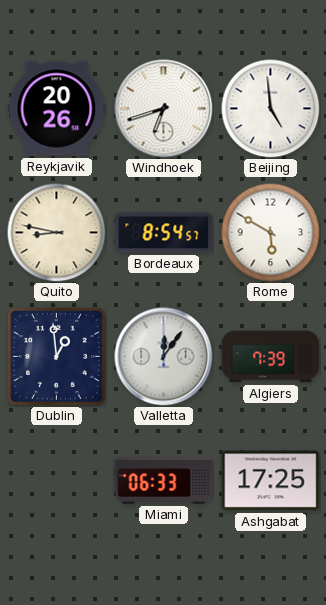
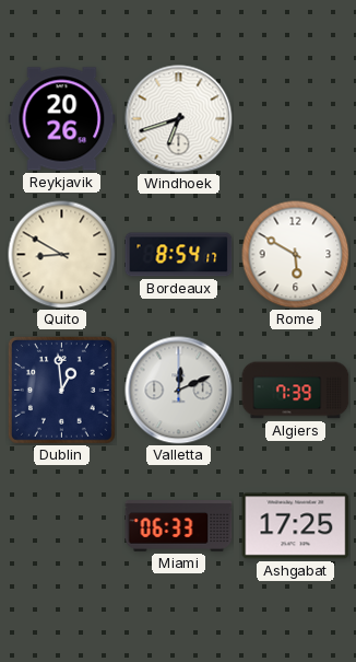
Beijing: 4:59 -> none (271, 109)
Quito: 8:47 -> 8:50 (62, 255)
Bordeaux: 8:54:57 -> 8:54:17 (179, 255)
Valletta: 12:06 -> 12:11 (179, 391)
